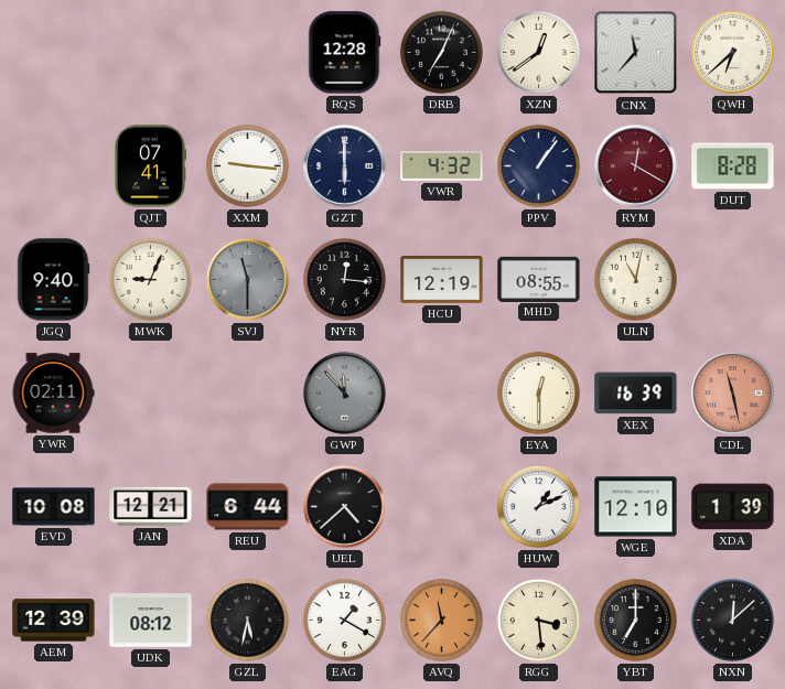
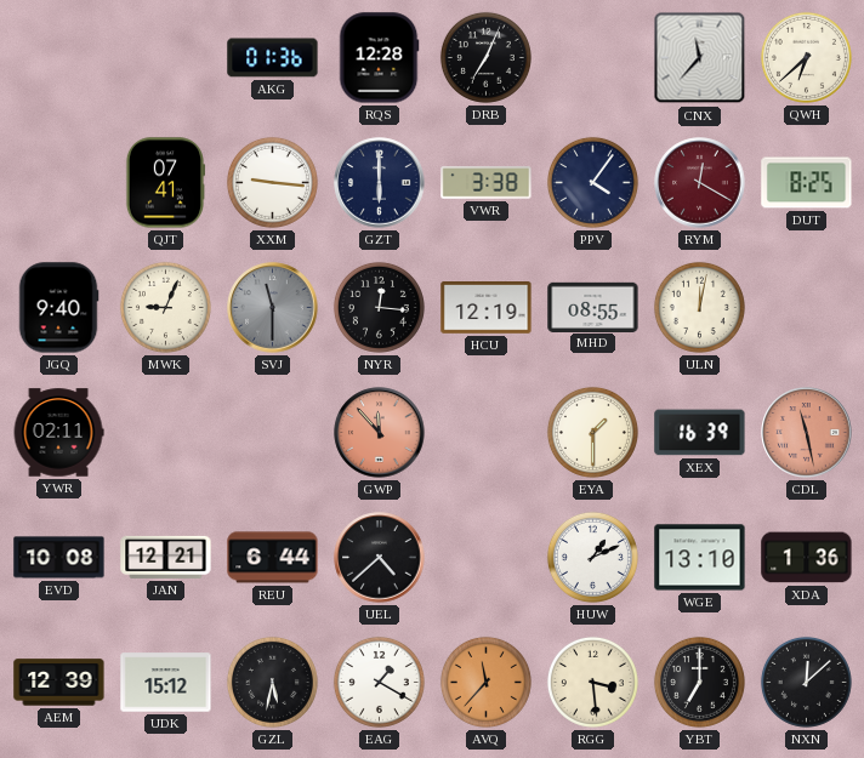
AKG: none -> 01:36 (273, 58)
XZN: 12:39 -> none (538, 52)
VWR: 4:32 -> 3:38 (487, 183)
PPV: 1:06 -> 4:06 (592, 182)
DUT: 8:28 -> 8:25 (807, 183)
ULN: 11:02 -> 12:02 (699, 307)
GWP dial: grey -> salmon (380, 433)
EYA: 12:30 -> 1:30 (592, 432)
WGE: 12:10 -> 13:10 (700, 558)
XDA: 1:39 -> 1:36 (807, 558)
UDK: 08:12 -> 15:12 (166, 683)
